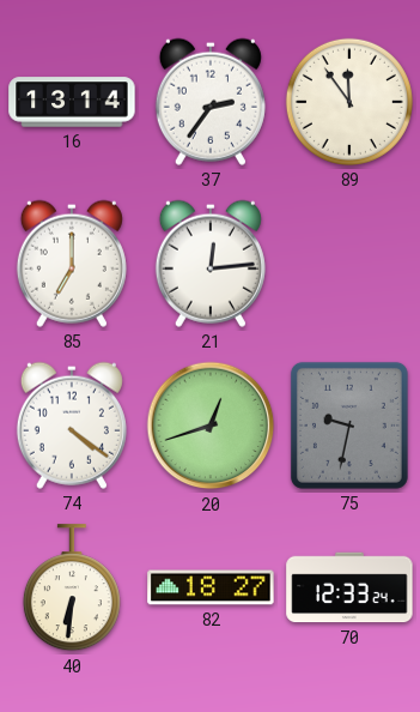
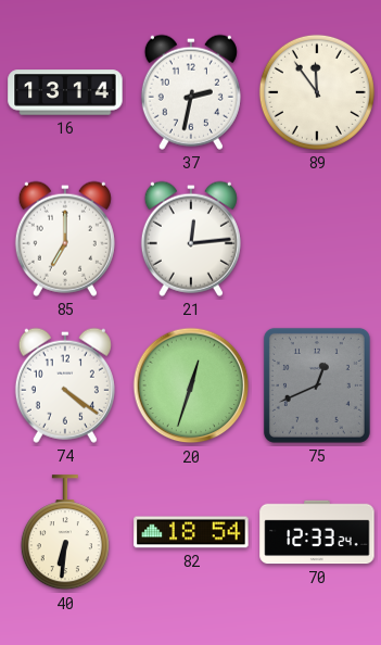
37: 2:36 -> 2:32 (191, 92)
20: 12:42 -> 12:33 (191, 385)
75: 9:32 -> 12:41 (317, 385)
82: 18:27 -> 18:54 (191, 532)
